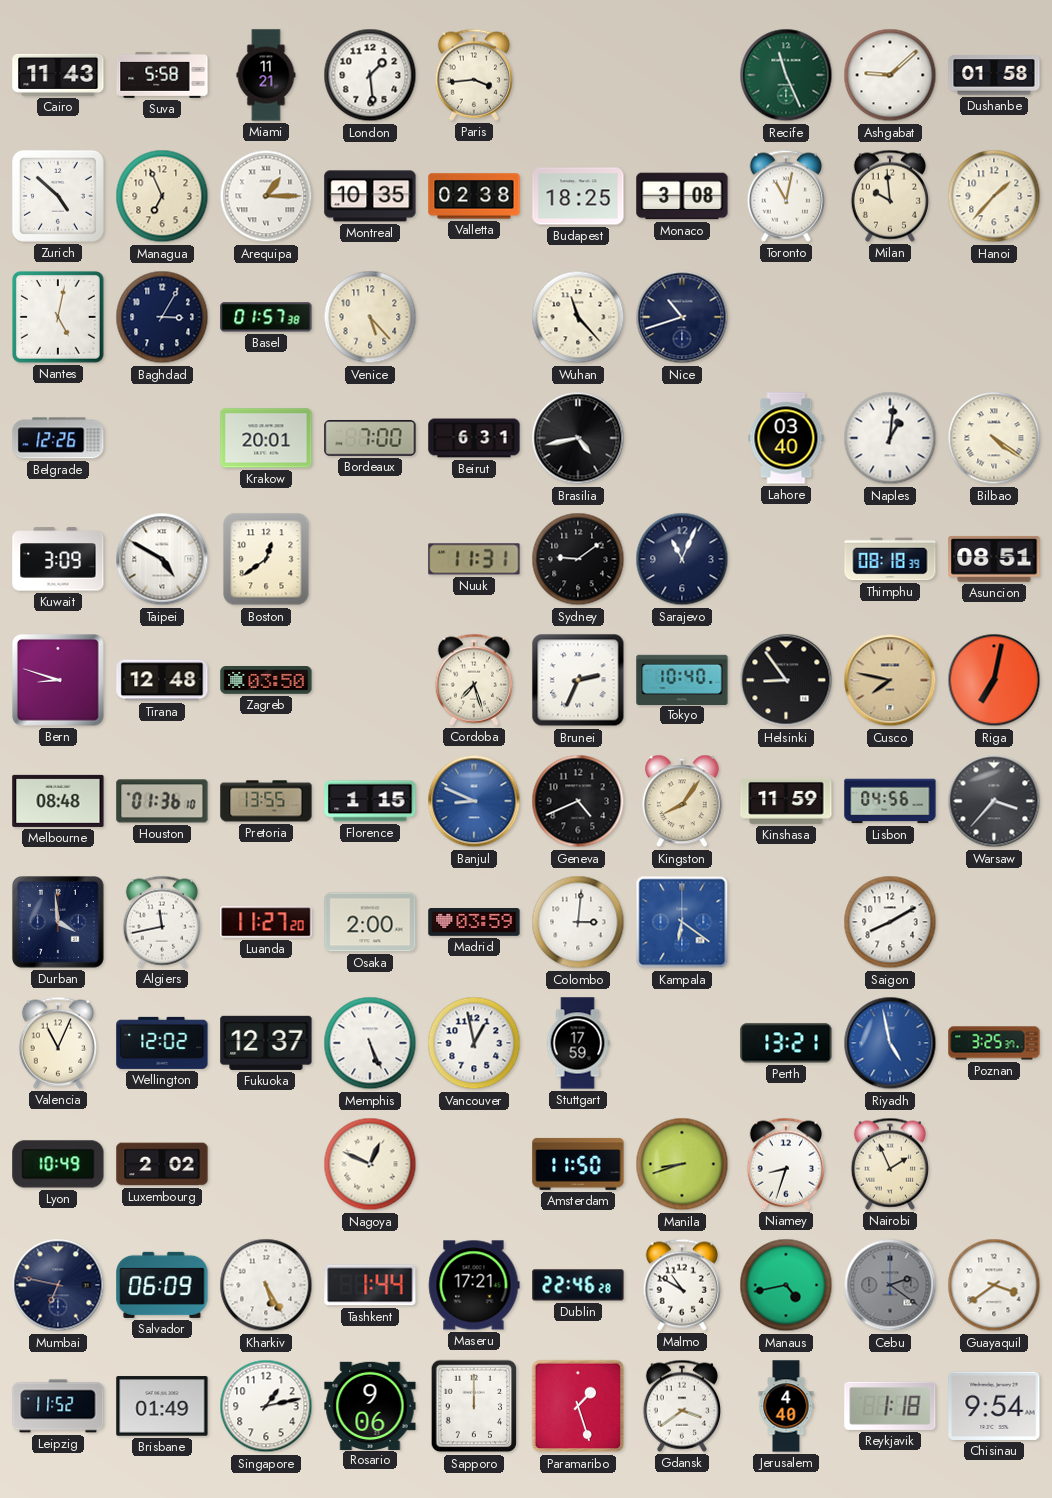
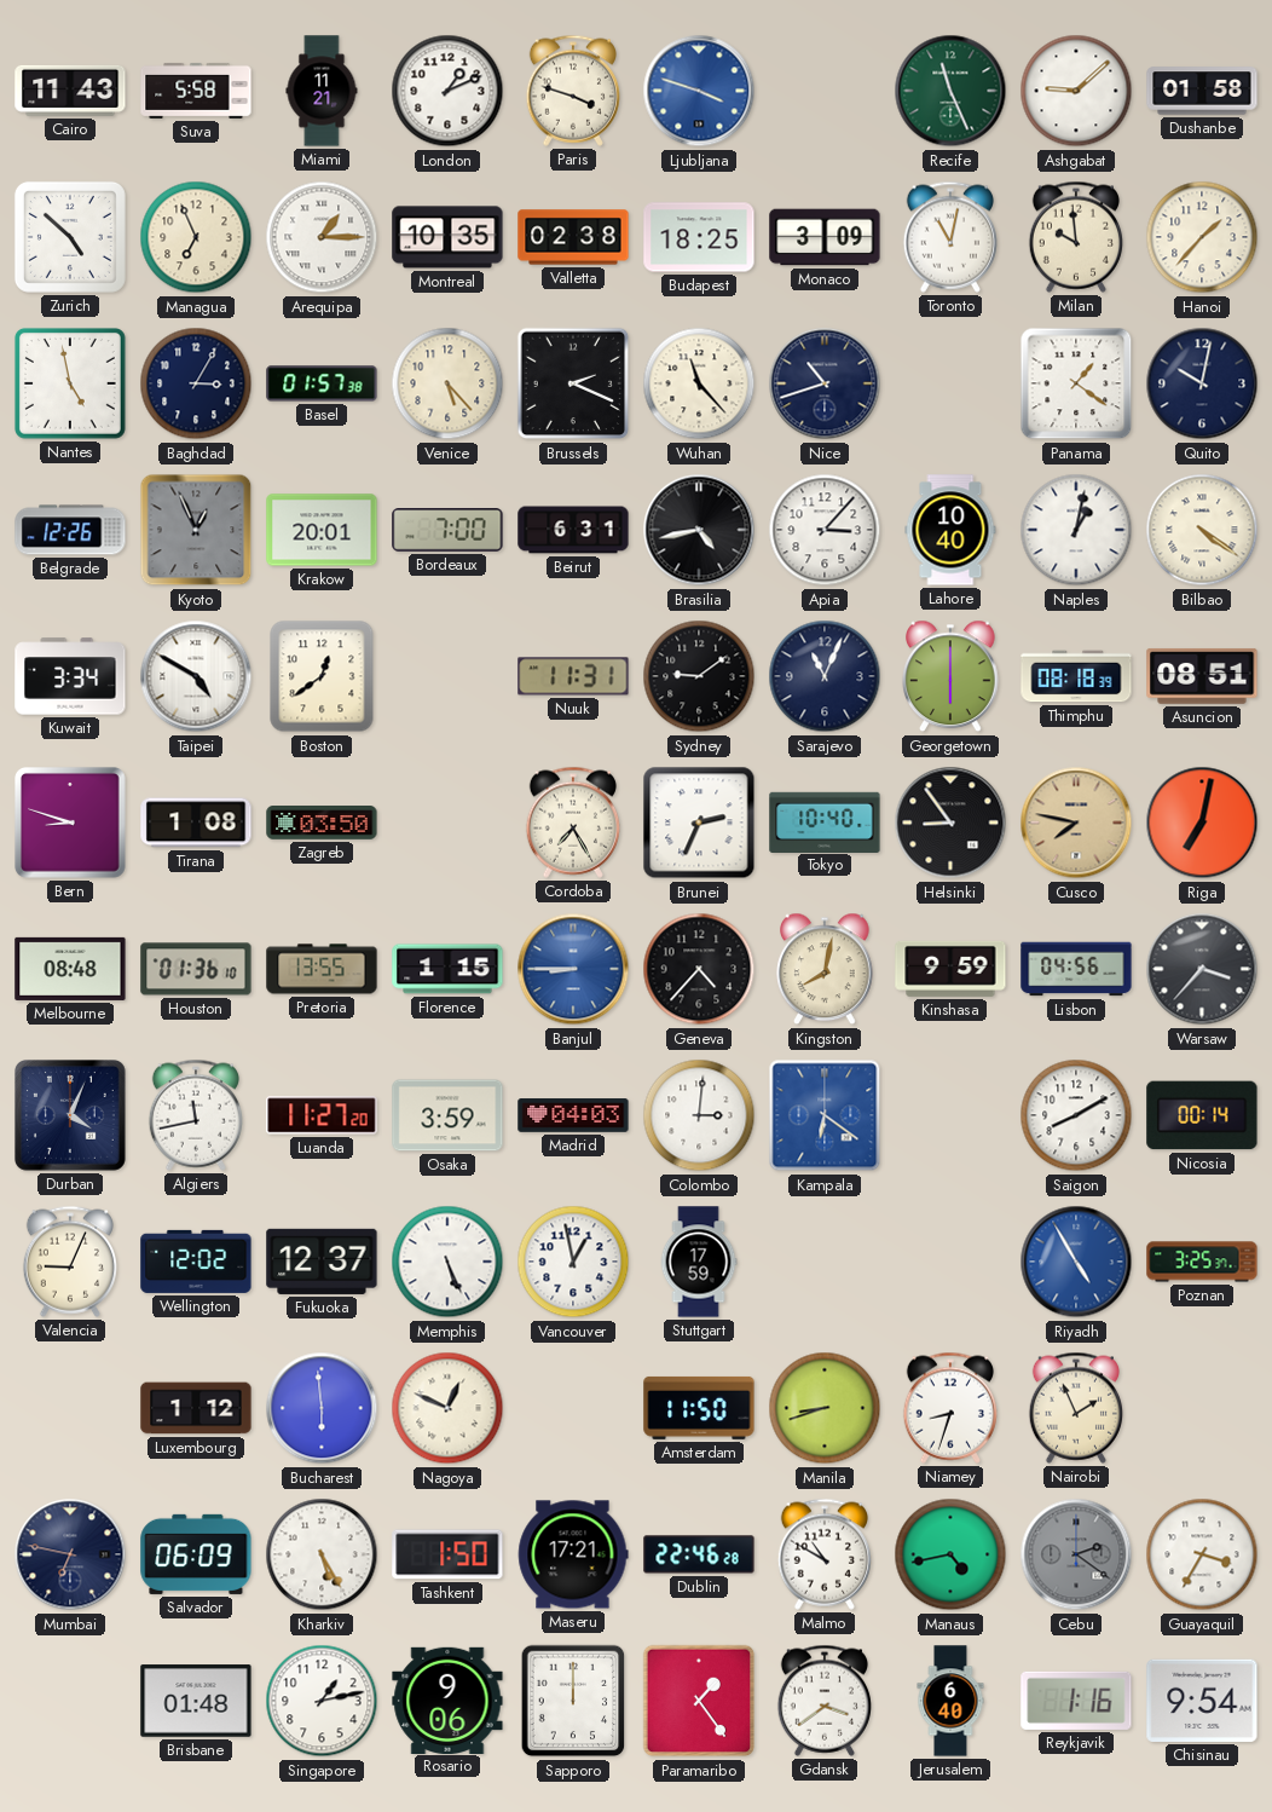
London: 1:29 -> 1:11 (447, 91)
Paris: 3:44 -> 3:48 (572, 91)
Ljubljana: none -> 3:48 (699, 91)
Monaco: 3:08 -> 3:09 (825, 237)
Nantes: 5:02 -> 4:58 (70, 383)
Brussels: none -> 2:19 (573, 383)
Panama: none -> 1:21 (1076, 383)
Quito: none -> 10:02 (1202, 383)
Kyoto: none -> 12:56 (196, 530)
Apia: none -> 3:07 (825, 530)
Lahore: 03:40 -> 10:40 (950, 530)
Naples: 1:01 -> 1:02 (1076, 530)
Kuwait: 3:09 -> 3:34 (70, 676)
Georgetown: none -> 6:00 (950, 676)
Tirana: 12:48 -> 1:08 (196, 823)
Cordoba: 7:27 -> 7:25 (572, 823)
Banjul: 8:49 -> 8:45 (573, 969)
Geneva: 4:41 -> 4:37 (699, 969)
Kingston: 8:06 -> 8:02 (825, 969)
Kinshasa: 11:59 -> 9:59 (950, 969)
Durban: 3:59 -> 4:04 (71, 1116)
Osaka: 2:00 -> 3:59 (447, 1115)
Madrid: 03:59 -> 04:03 (573, 1115)
Nicosia: none -> 00:14 (1202, 1115)
Valencia: 11:04 -> 9:04 (69, 1262)
Perth: 13:21 -> none (786, 1043)
Riyadh: 4:58 -> 4:55 (1076, 1262)
Lyon: 10:49 -> none (58, 1164)
Luxembourg: 2:02 -> 1:12 (196, 1408)
Bucharest: none -> 5:59 (322, 1408)
Tashkent: 1:44 -> 1:50 (447, 1554)
Guayaquil: 3:39 -> 3:35 (1202, 1554)
Leipzig: 11:52 -> none (58, 1406)
Brisbane: 01:49 -> 01:48 (196, 1701)
Paramaribo: 1:27 -> 1:24 (699, 1701)
Jerusalem: 4:40 -> 6:40 (950, 1701)
Reykjavik: 1:18 -> 1:16 (1076, 1701)
